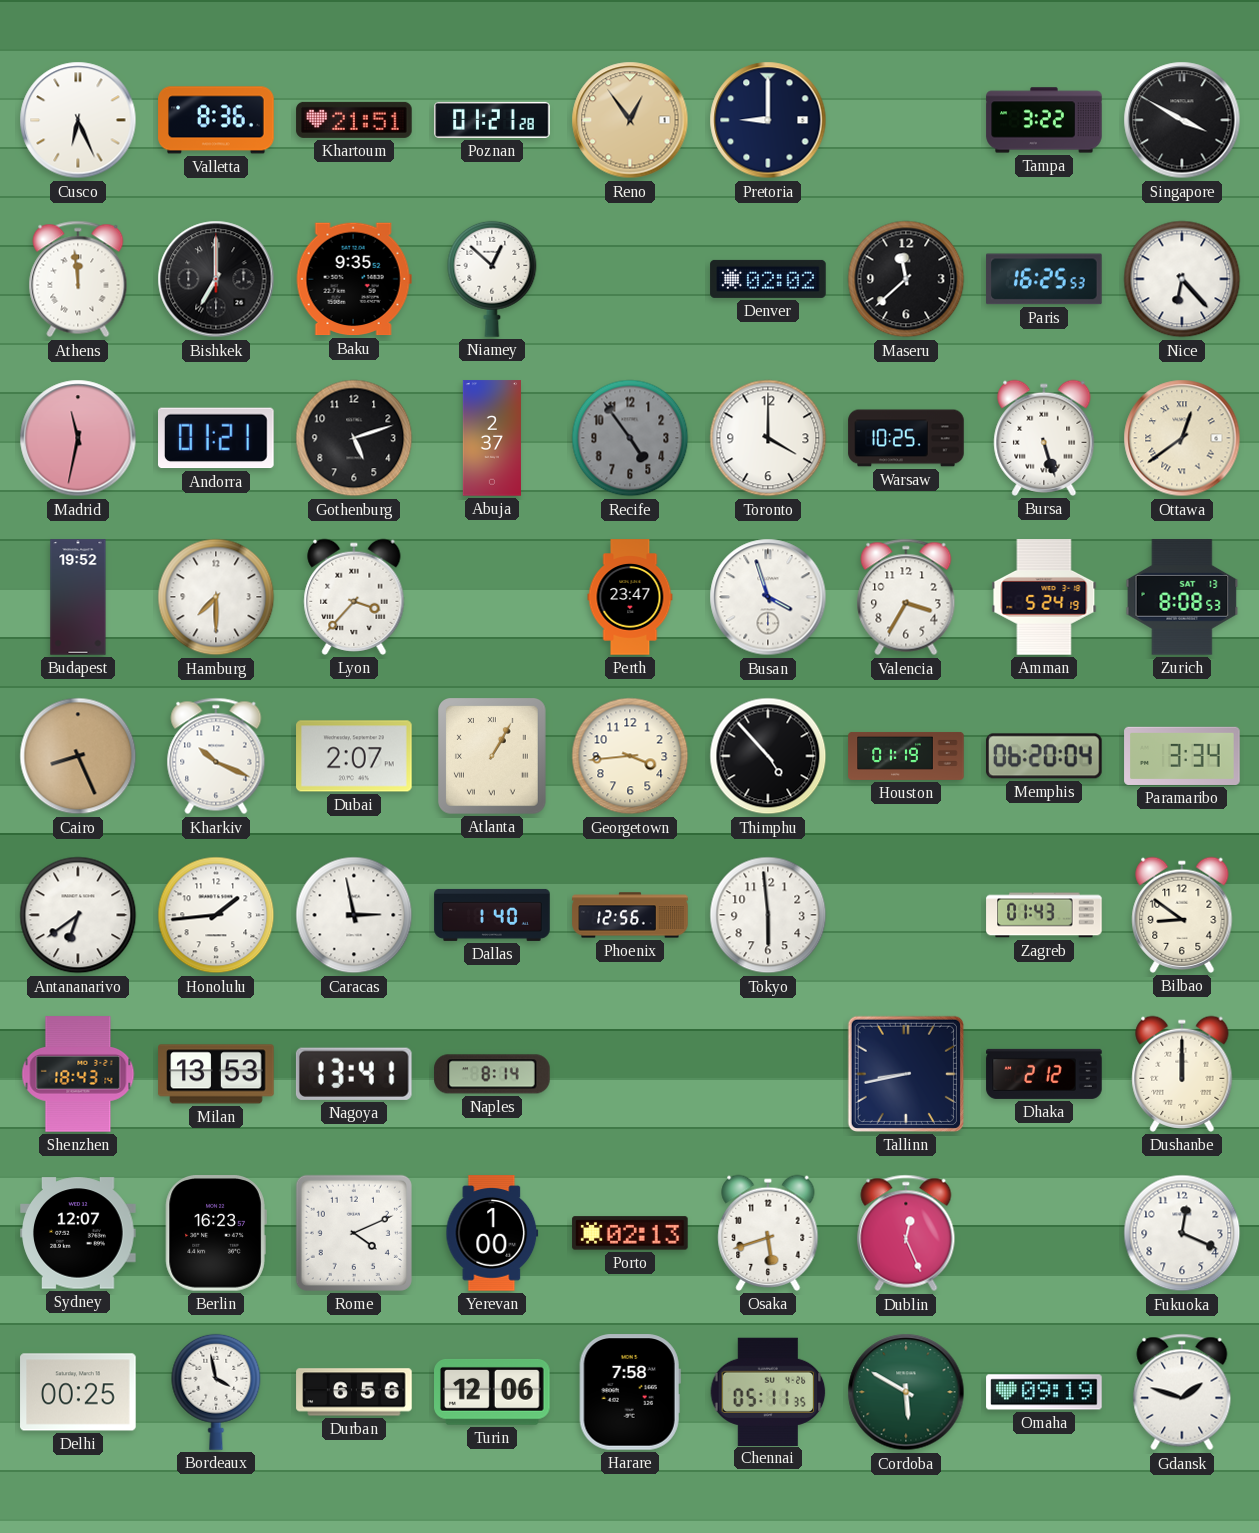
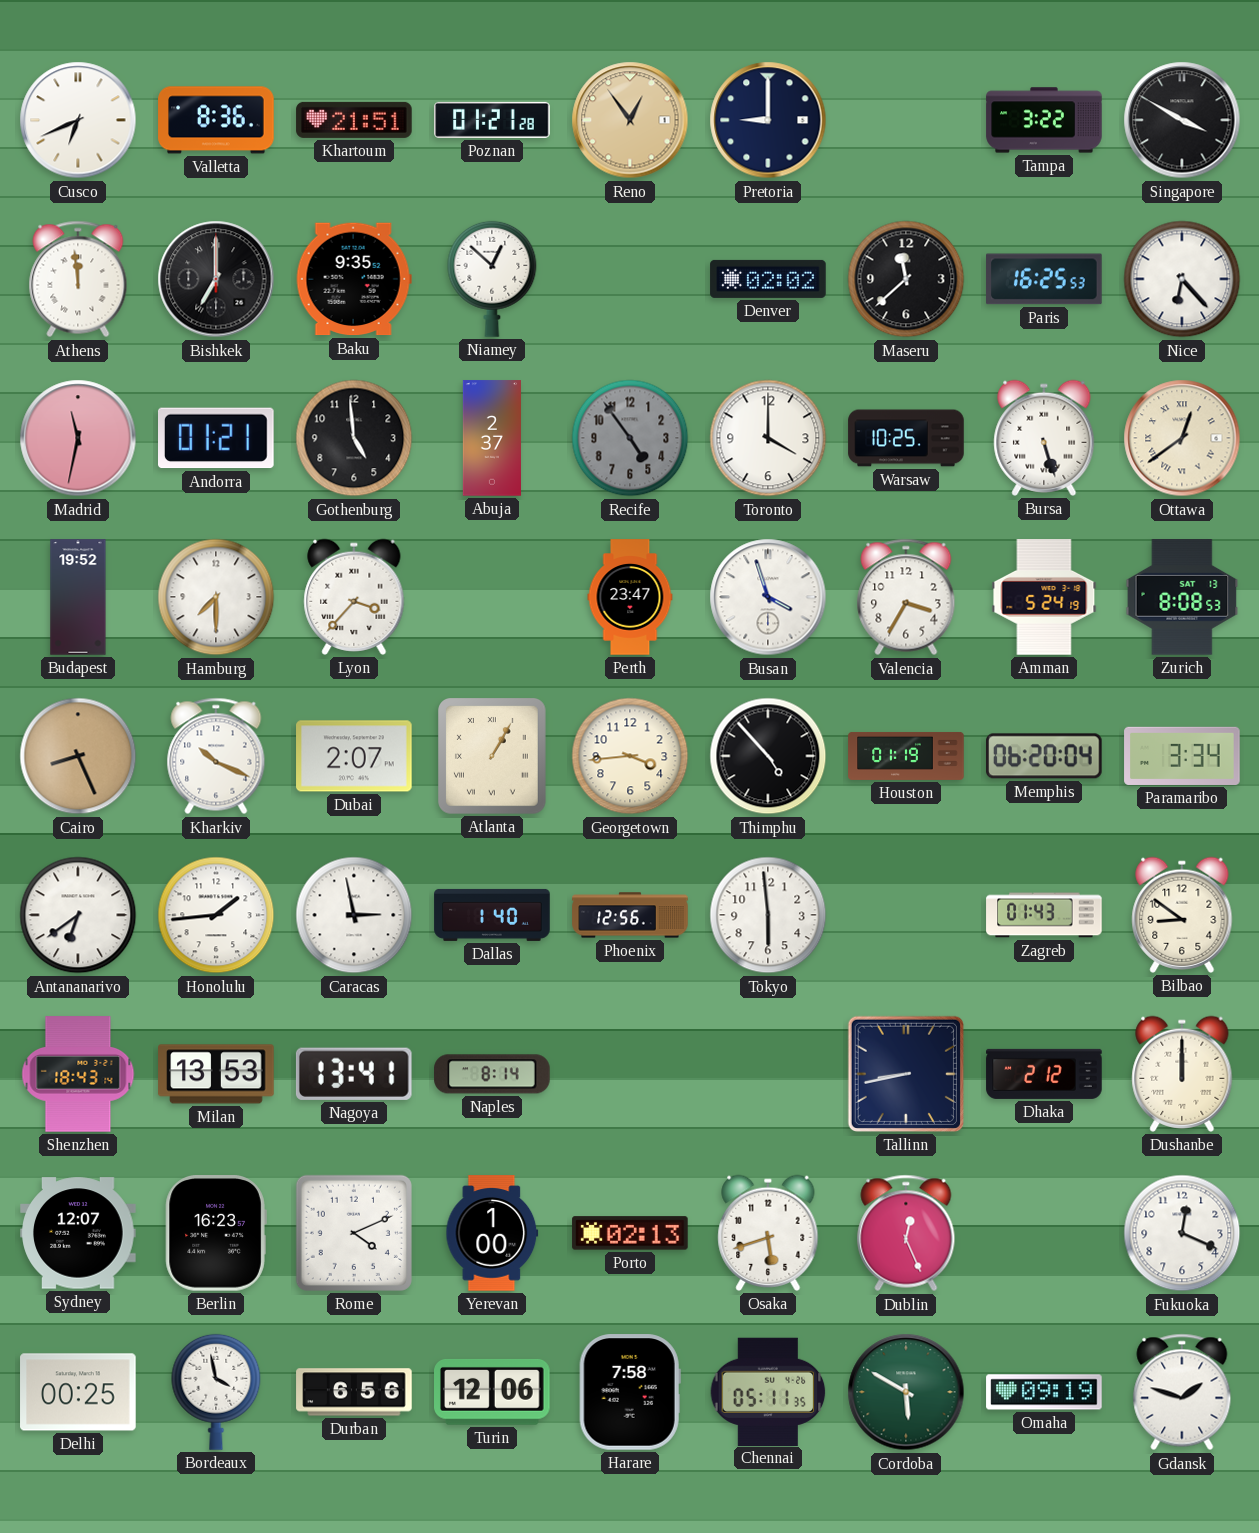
Cusco: 6:26 -> 6:41 (78, 120)
Gothenburg: 5:12 -> 4:59 (354, 438)
